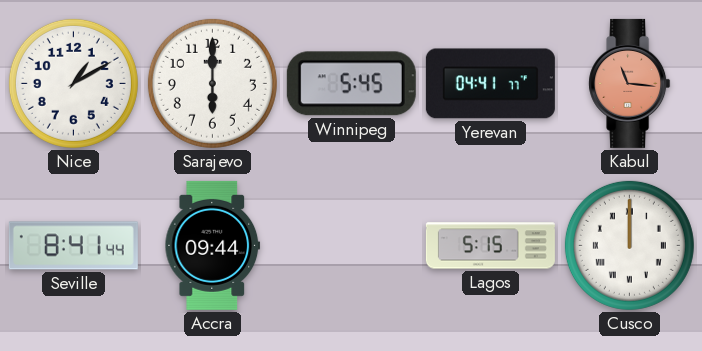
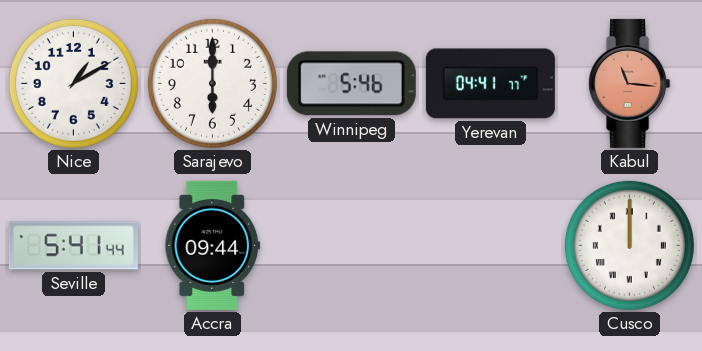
Winnipeg: 5:45 -> 5:46 (351, 84)
Seville: 8:41 -> 5:41 (73, 246)
Lagos: 5:15 -> none (490, 246)
